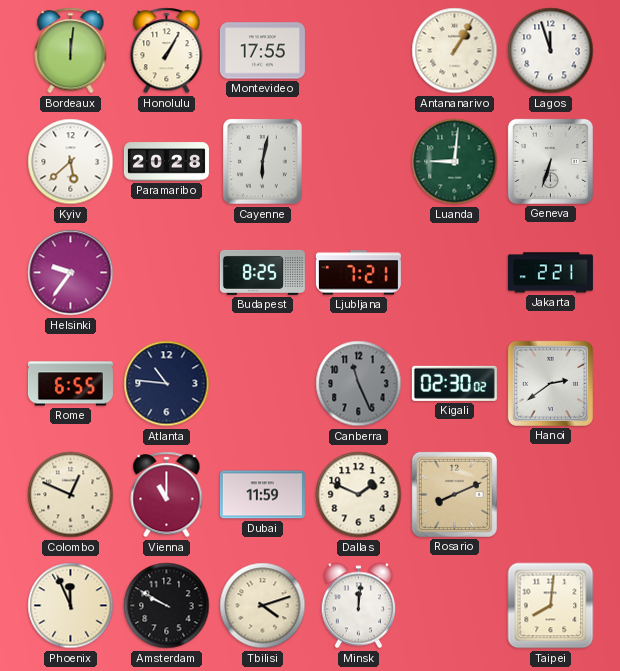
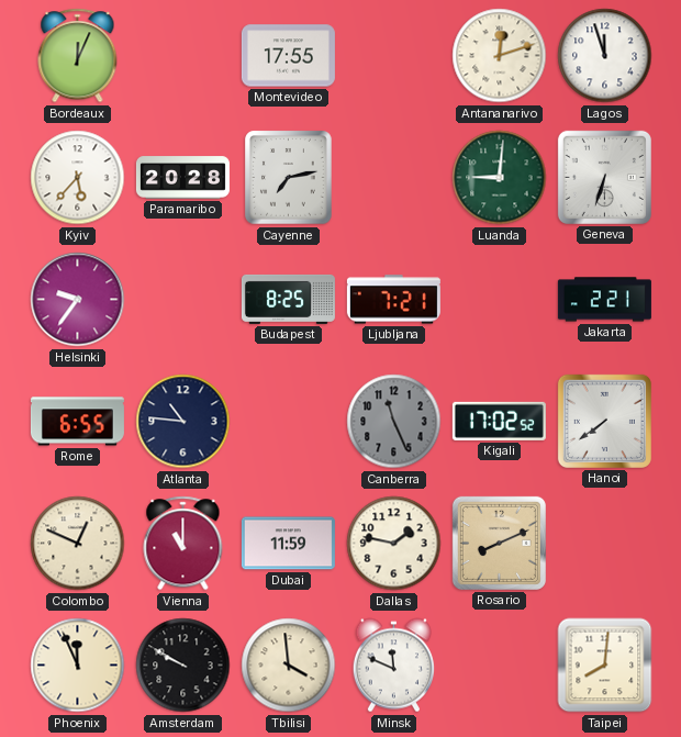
Bordeaux: 12:01 -> 12:04 (78, 56)
Honolulu: 1:05 -> none (167, 51)
Antananarivo: 1:05 -> 12:12 (500, 56)
Kyiv: 5:38 -> 5:37 (78, 178)
Cayenne: 6:02 -> 7:13 (289, 178)
Kigali: 02:30 -> 17:02 (499, 421)
Hanoi: 2:39 -> 7:39 (604, 421)
Dallas: 1:49 -> 1:47 (394, 544)
Tbilisi: 4:12 -> 3:59 (289, 666)
Minsk: 12:01 -> 11:49 (393, 666)
